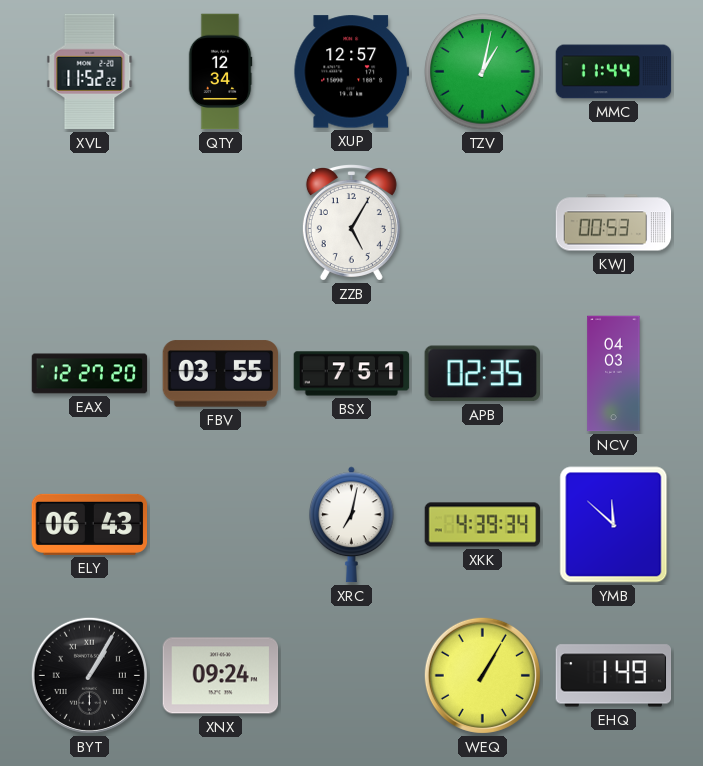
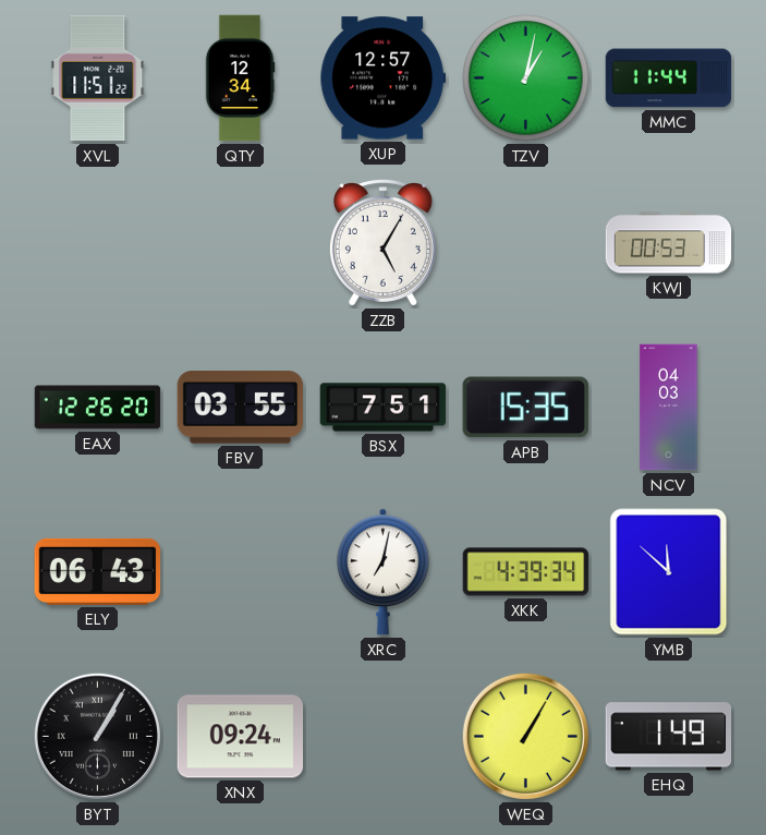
XVL: 11:52 -> 11:51 (98, 78)
EAX: 12:27 -> 12:26 (98, 408)
APB: 02:35 -> 15:35 (525, 408)
